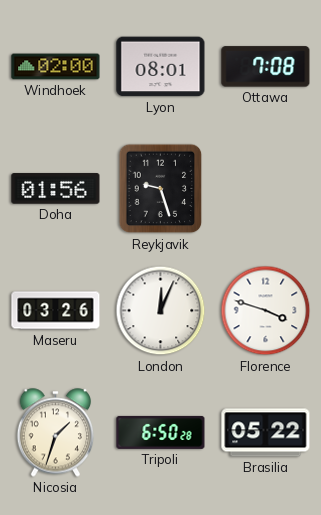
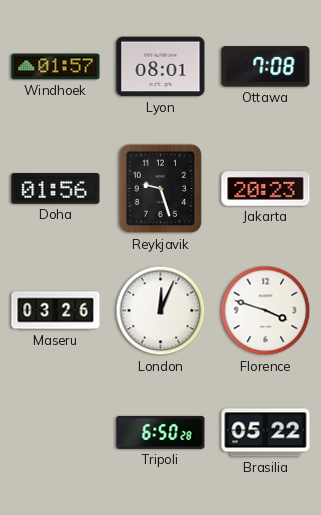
Windhoek: 02:00 -> 01:57 (56, 67)
Jakarta: none -> 20:23 (266, 189)
Nicosia: 1:33 -> none (56, 433)
